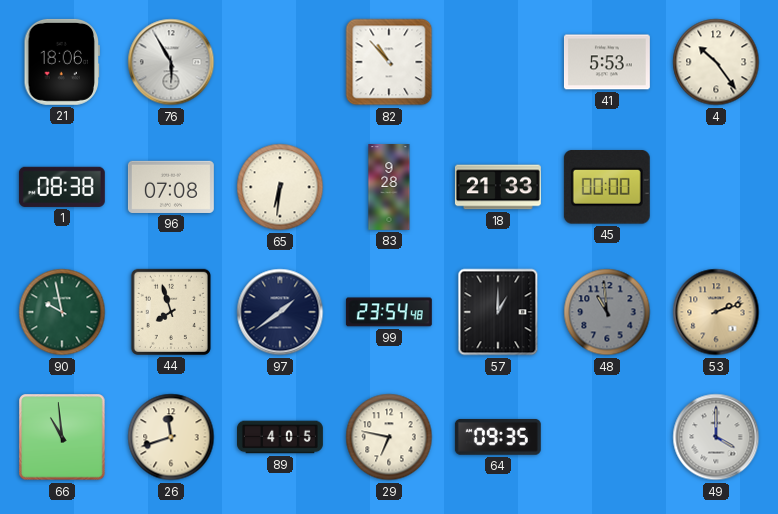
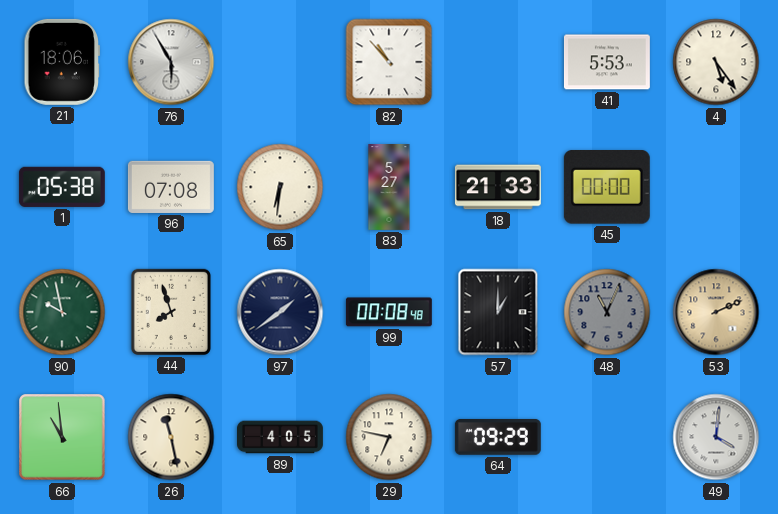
4: 10:24 -> 5:24 (716, 62)
1: 08:38 -> 05:38 (62, 187)
83: 9:28 -> 5:27 (389, 188)
99: 23:54 -> 00:08 (389, 312)
48: 10:59 -> 11:04 (607, 312)
53: 2:12 -> 2:11 (716, 312)
26: 11:42 -> 11:28 (171, 437)
64: 09:35 -> 09:29 (498, 437)
49: 4:00 -> 4:01 (716, 437)
